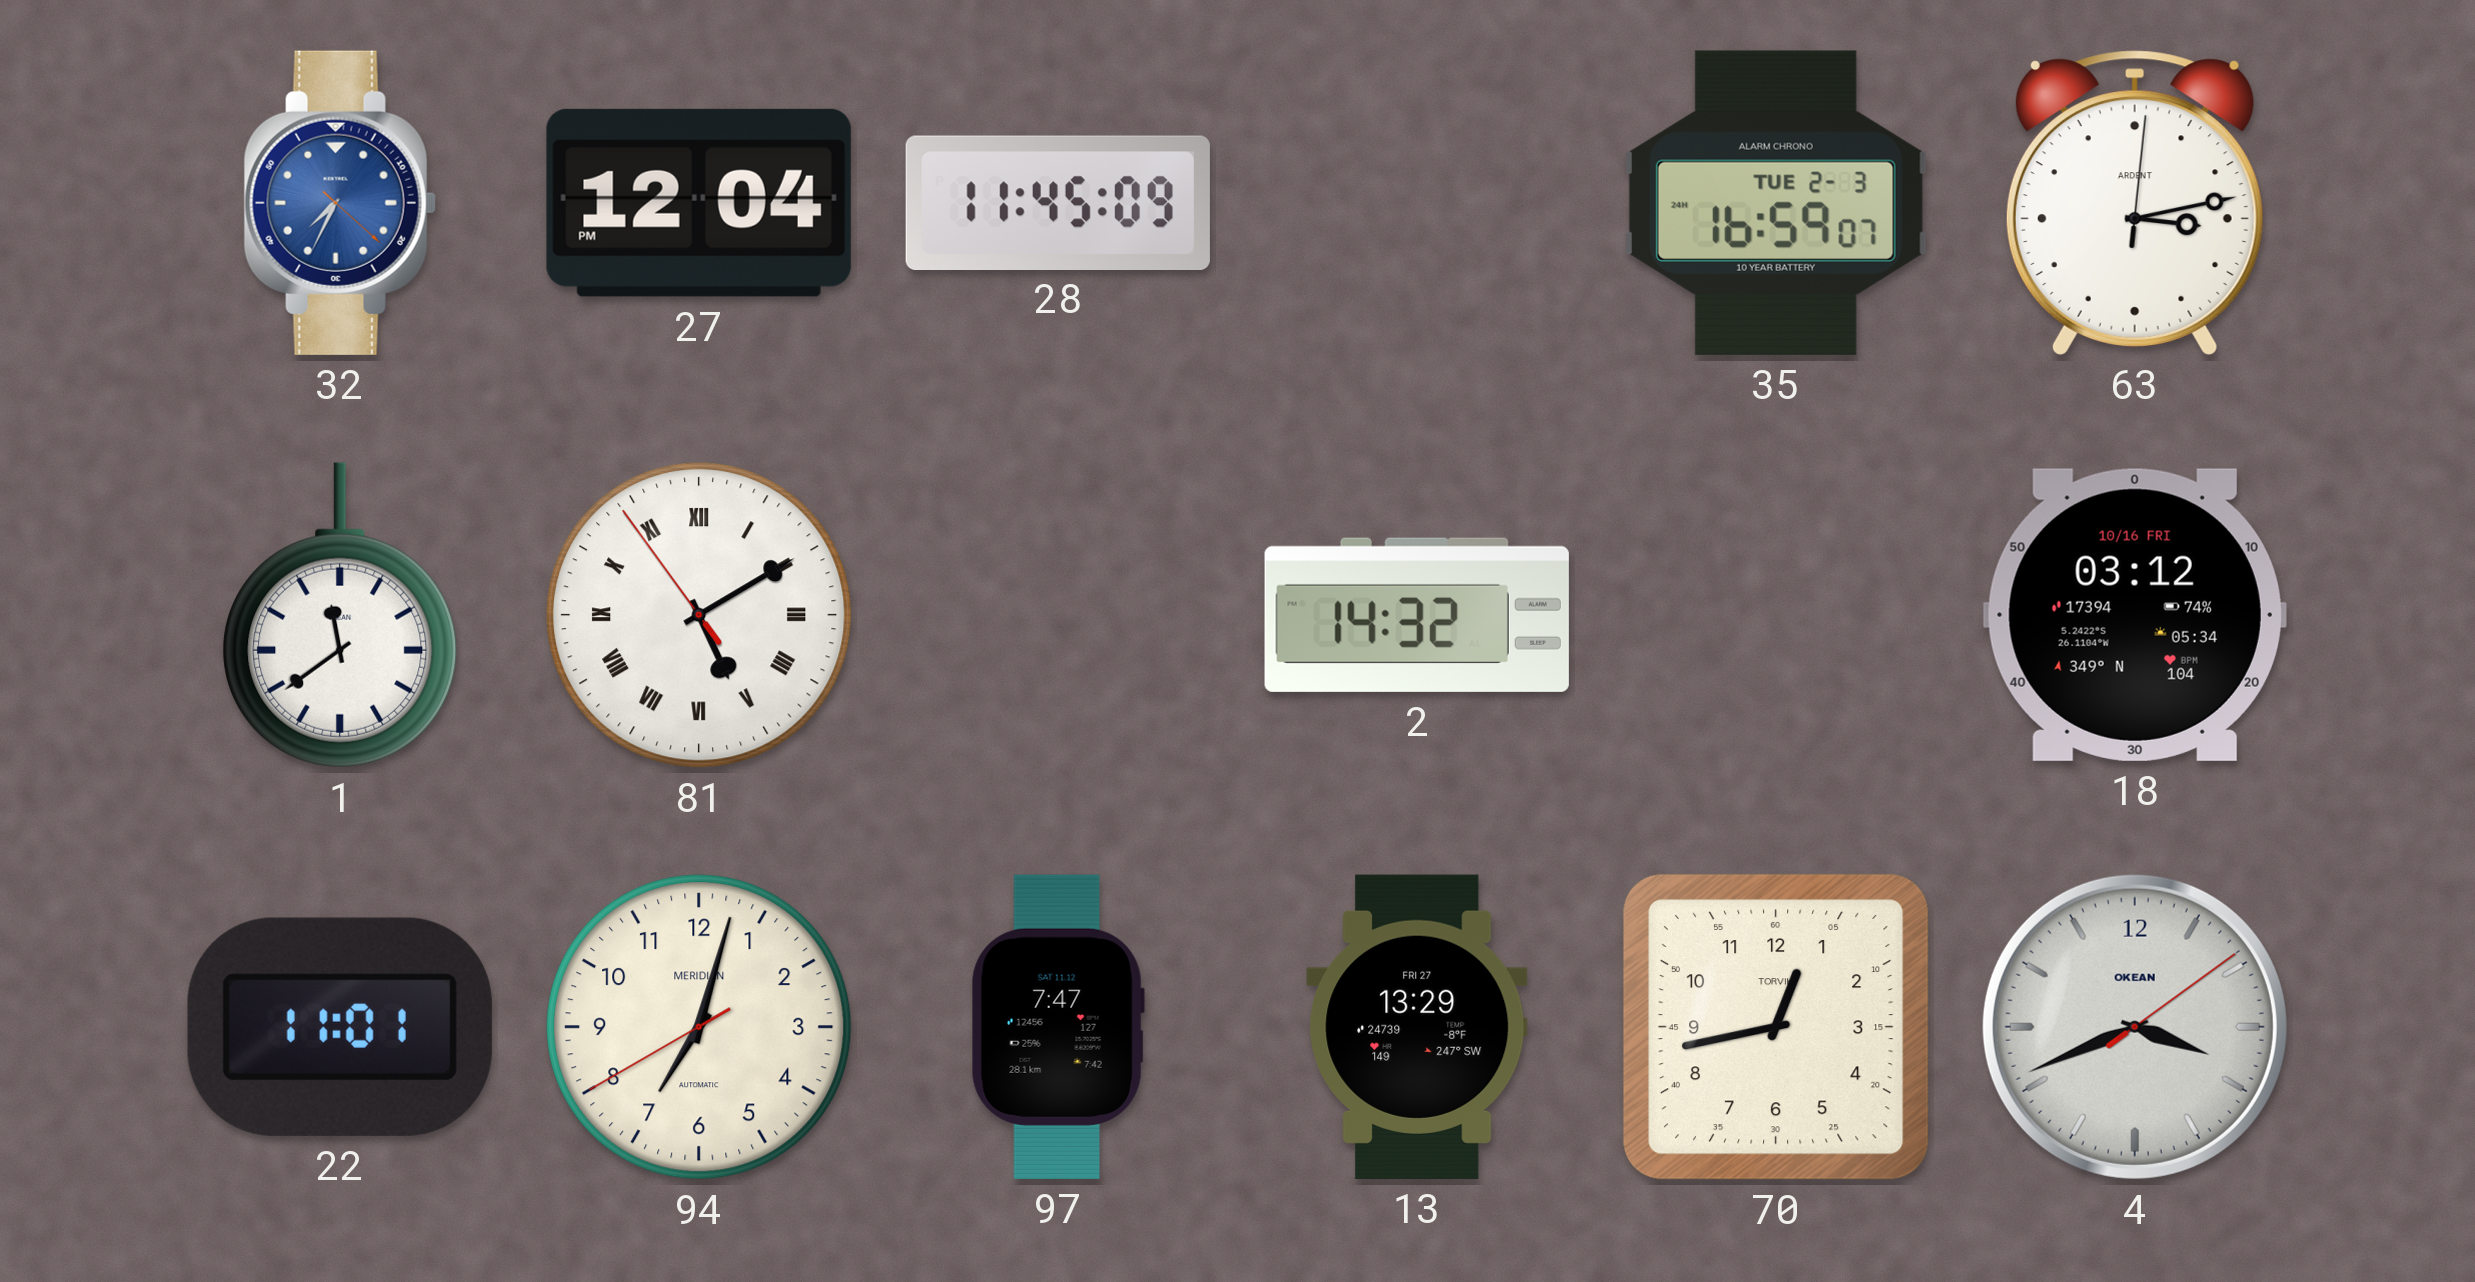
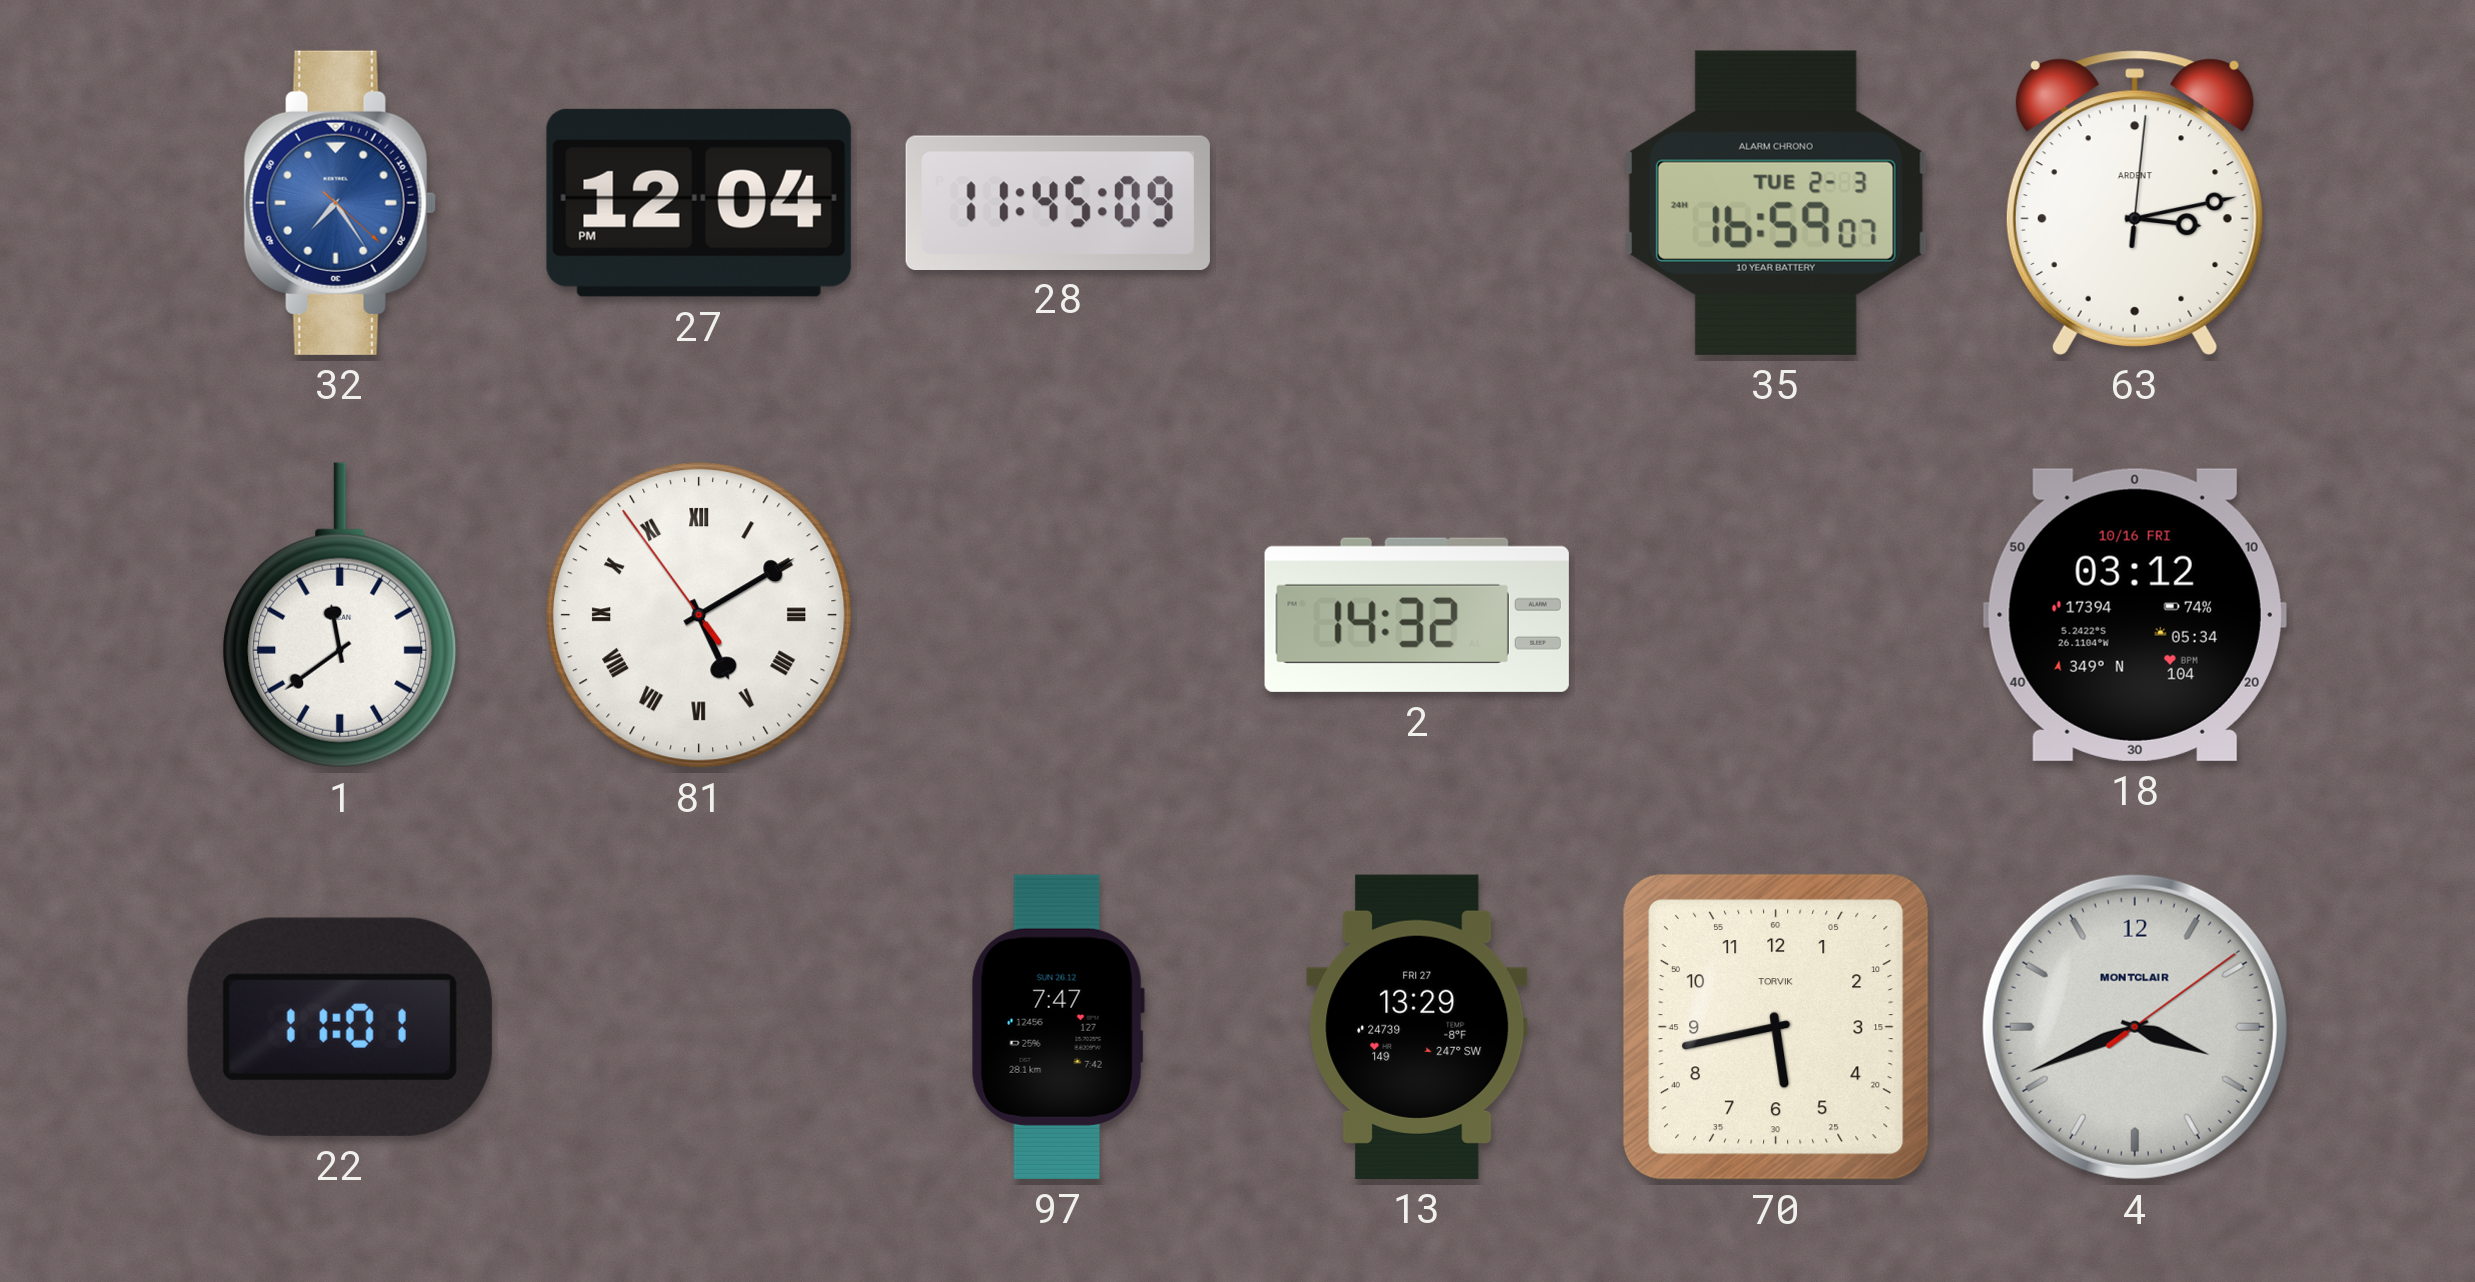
32: 7:34 -> 7:24 (340, 203)
94: 7:02 -> none (699, 1027)
97 date: SAT 11.12 -> SUN 26.12 (1058, 1027)
70: 12:43 -> 5:43 (1776, 1027)
4 brand: OKEAN -> MONTCLAIR (2135, 1027)
